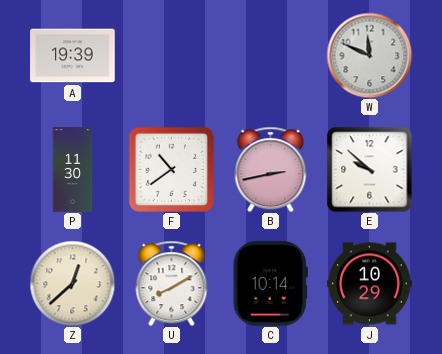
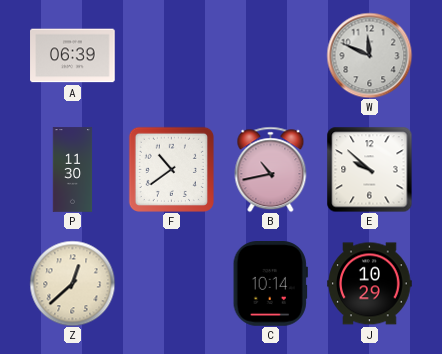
A: 19:39 -> 06:39 (73, 56)
B: 2:43 -> 10:43 (271, 169)
U: 8:10 -> none (172, 283)
